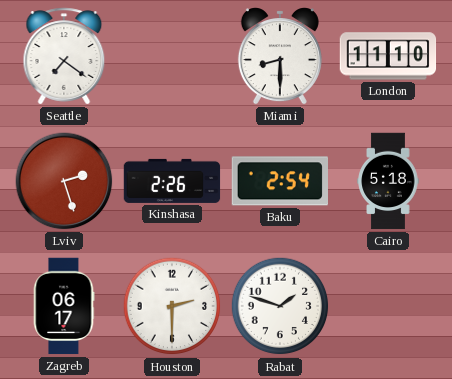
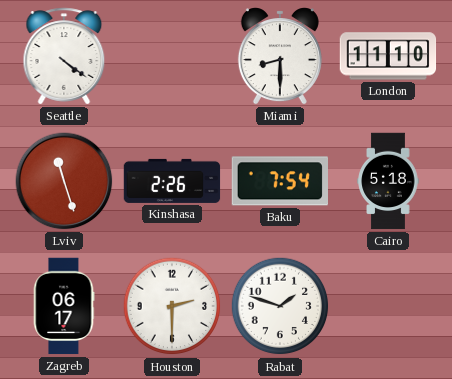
Seattle: 7:21 -> 4:21 (64, 56)
Lviv: 2:27 -> 11:27 (64, 181)
Baku: 2:54 -> 7:54 (279, 181)
